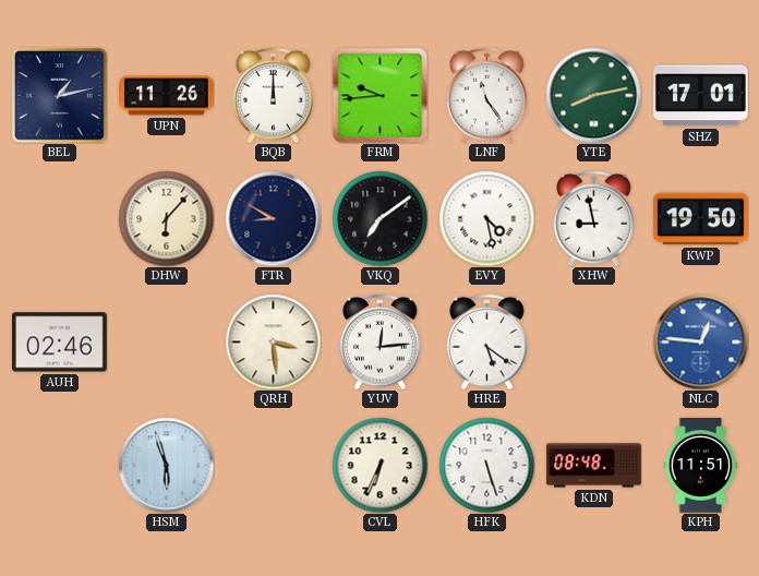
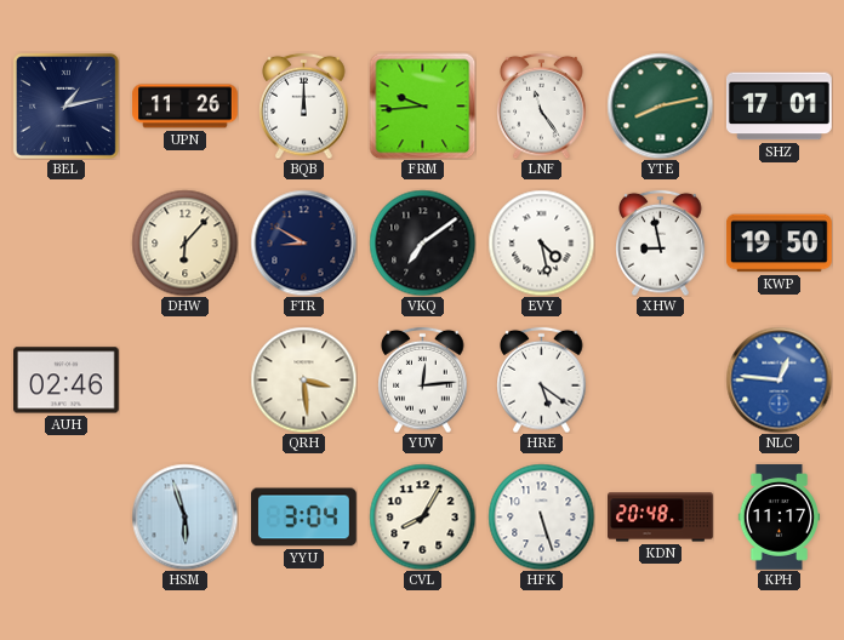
YYU: none -> 3:04 (304, 518)
CVL: 6:34 -> 8:05 (422, 516)
KDN: 08:48 -> 20:48 (661, 518)
KPH: 11:51 -> 11:17 (780, 518)
